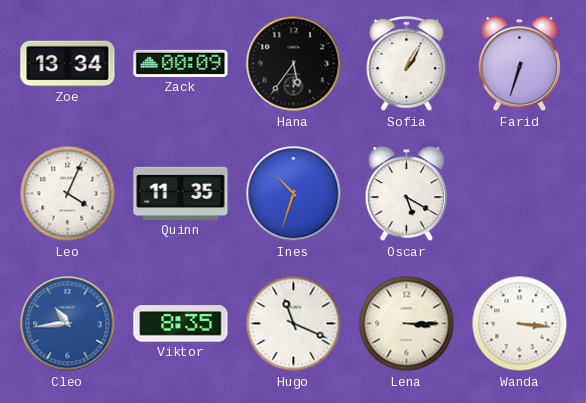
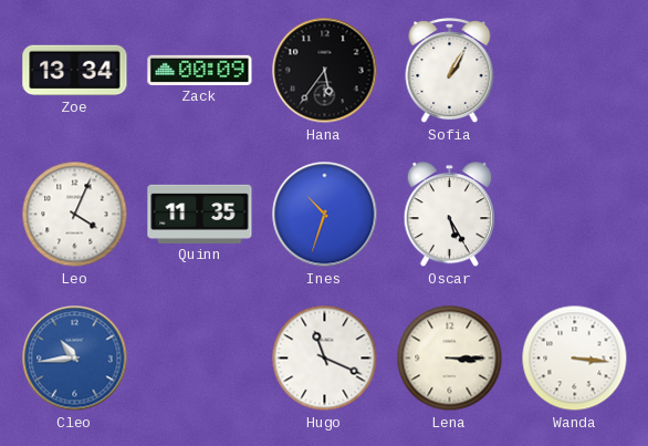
Farid: 6:33 -> none (519, 64)
Oscar: 5:20 -> 5:25 (449, 215)
Viktor: 8:35 -> none (181, 324)
